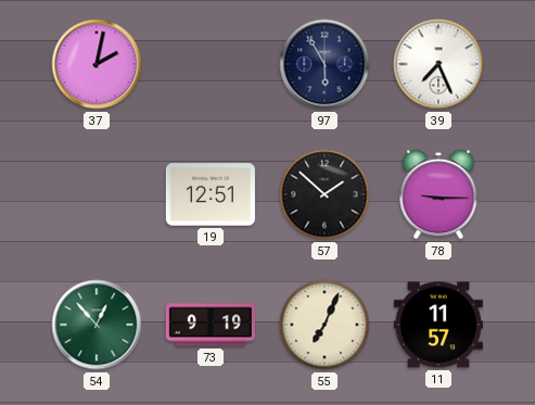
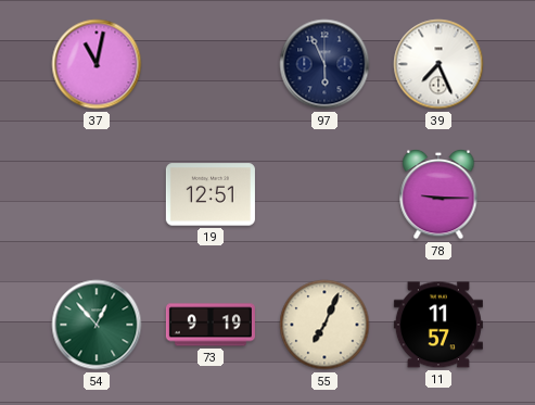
37: 2:02 -> 11:02 (97, 64)
97: 5:55 -> 5:56 (324, 64)
57: 1:52 -> none (324, 194)
